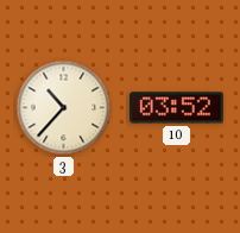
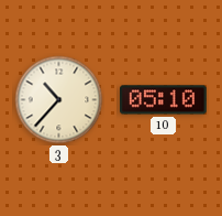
10: 03:52 -> 05:10 (164, 100)
